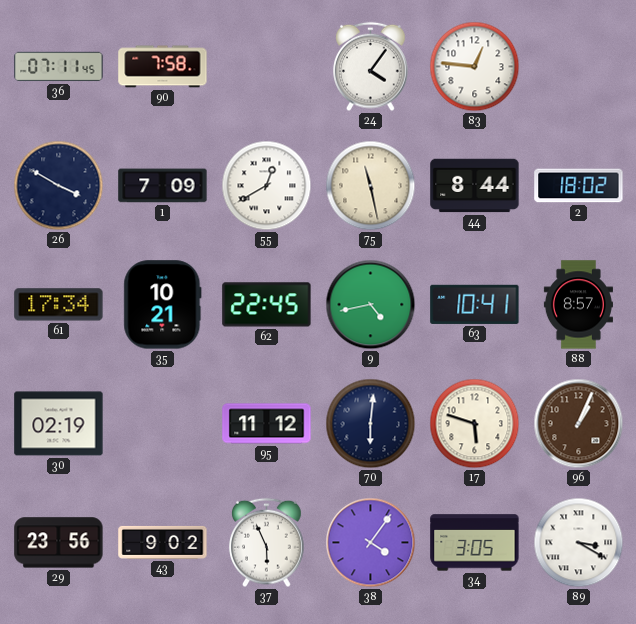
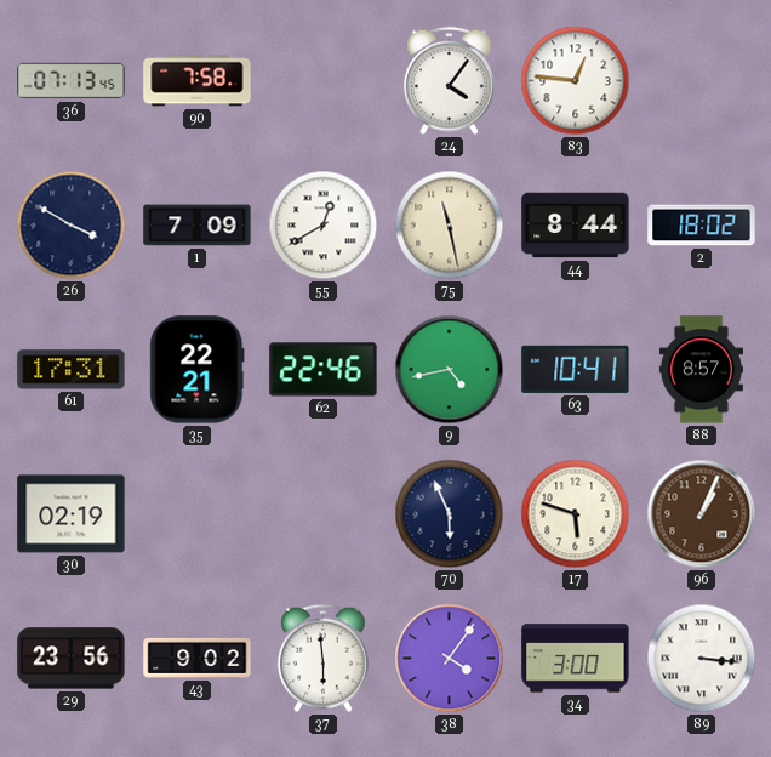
36: 07:11 -> 07:13 (72, 81)
61: 17:34 -> 17:31 (72, 370)
35: 10:21 -> 22:21 (198, 370)
62: 22:45 -> 22:46 (324, 370)
95: 11:12 -> none (267, 424)
70: 6:01 -> 5:56 (450, 514)
37: 5:56 -> 5:59 (324, 659)
34: 3:05 -> 3:00 (576, 659)
89: 3:20 -> 3:16 (702, 659)
